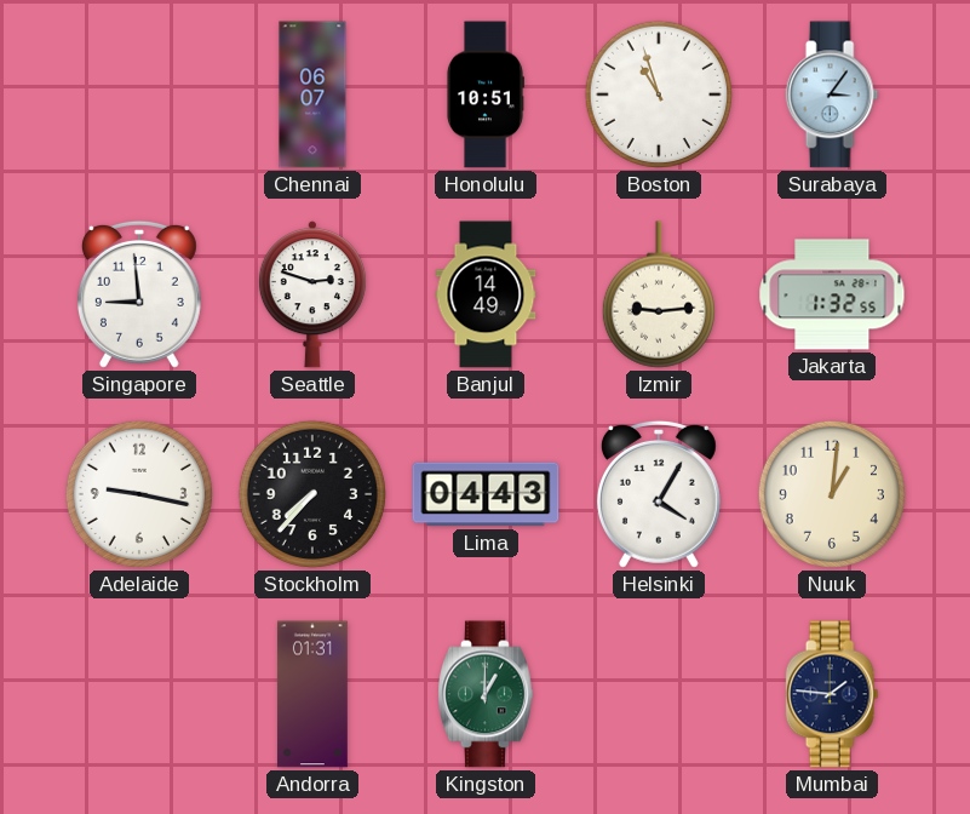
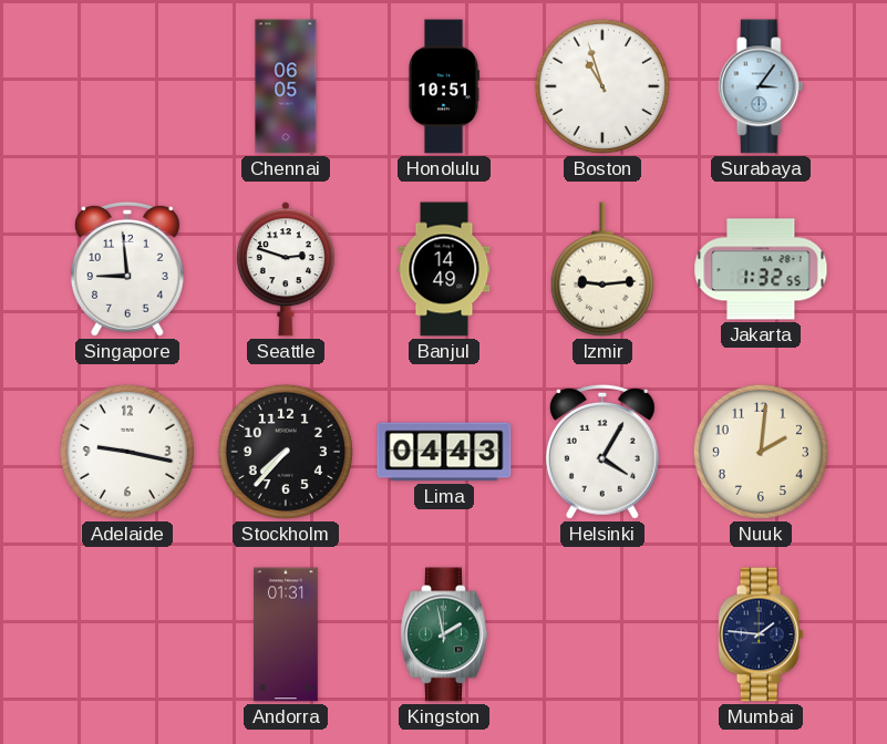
Chennai: 06:07 -> 06:05 (286, 86)
Nuuk: 1:01 -> 2:01 (761, 452)
Kingston: 1:00 -> 1:58 (445, 634)
